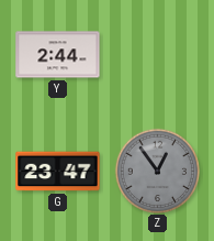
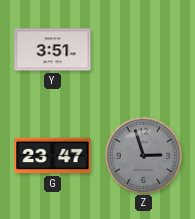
Y: 2:44 -> 3:51 (53, 50)
Z: 12:54 -> 2:57 (143, 155)
